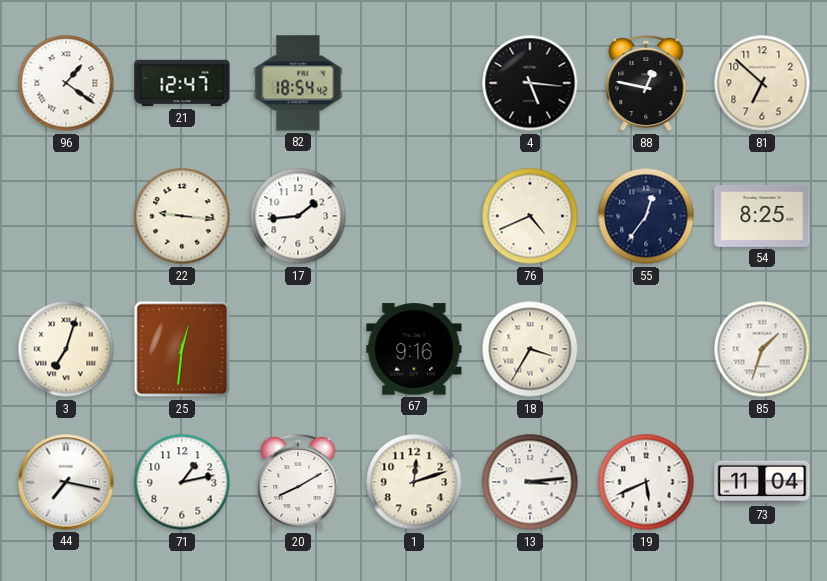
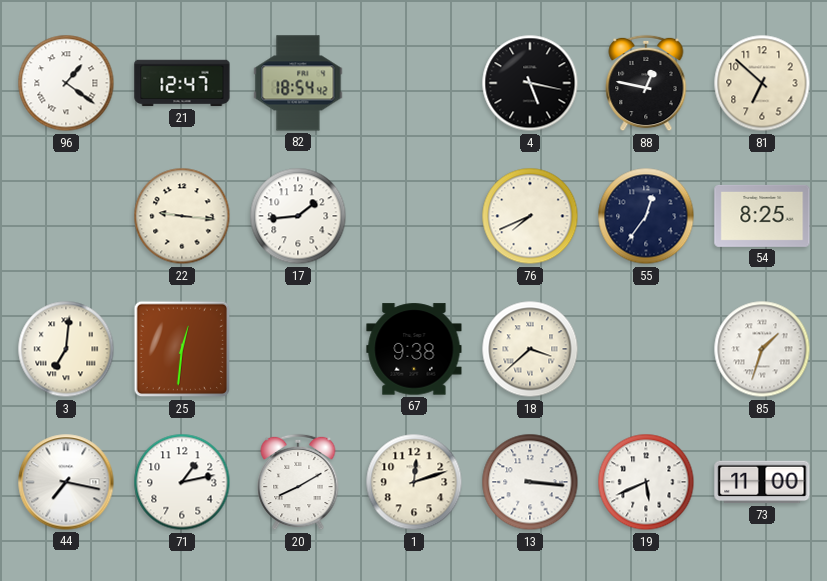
4: 5:16 -> 5:17 (530, 83)
76: 4:41 -> 7:41 (530, 216)
3: 7:03 -> 7:01 (66, 349)
67: 9:16 -> 9:38 (414, 349)
18: 3:35 -> 3:38 (530, 349)
13: 3:14 -> 3:16 (530, 482)
73: 11:04 -> 11:00 (762, 482)
